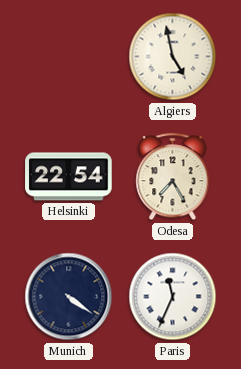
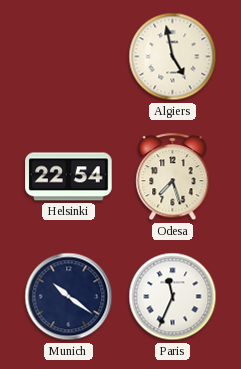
Odesa: 7:25 -> 7:27 (173, 177)
Munich: 4:21 -> 10:21 (69, 297)
